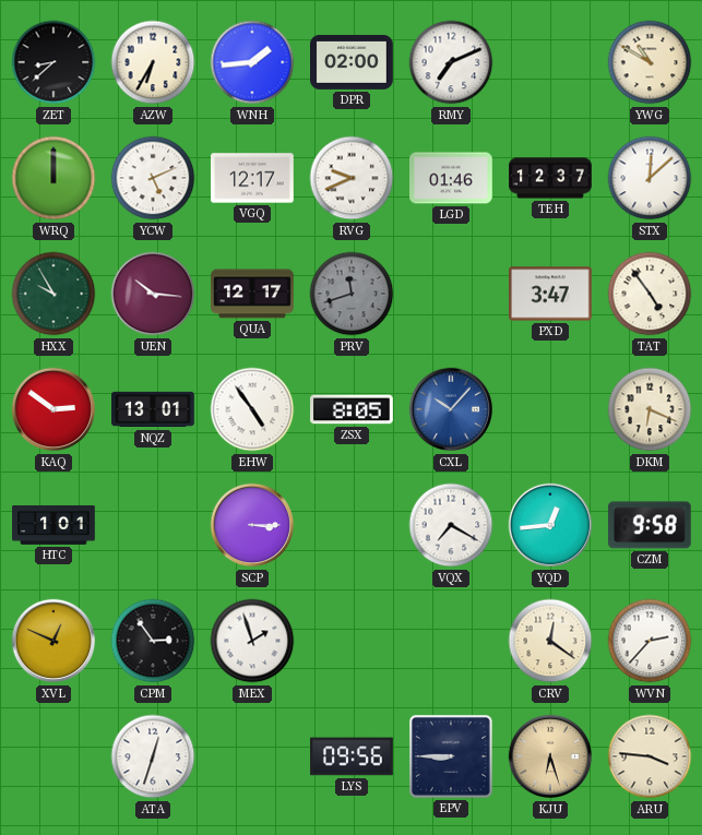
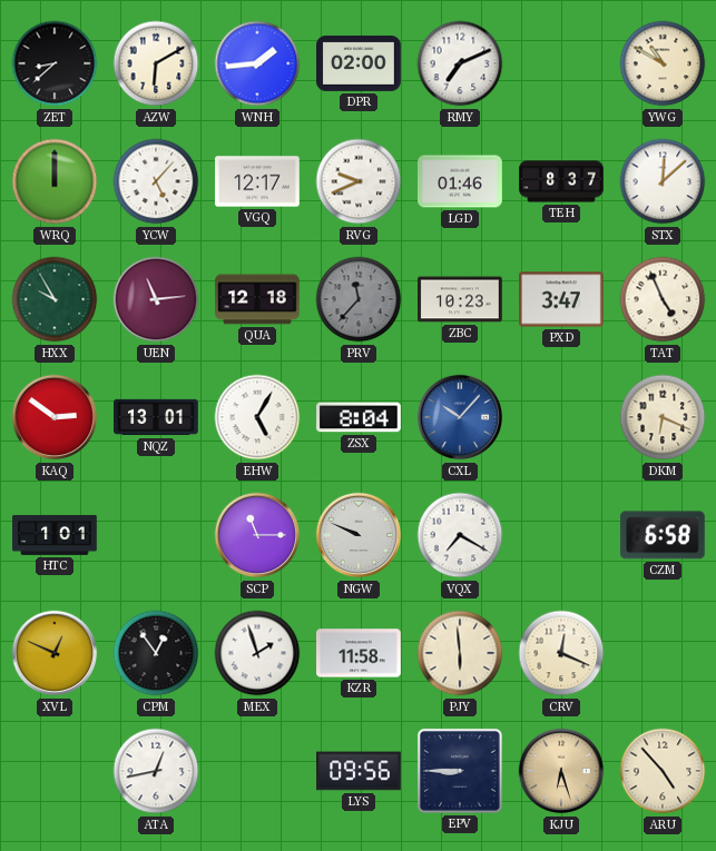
AZW: 6:35 -> 6:10 (156, 63)
YCW: 5:11 -> 5:07 (156, 181)
TEH: 12:37 -> 8:37 (561, 181)
UEN: 10:16 -> 11:14 (156, 299)
QUA: 12:17 -> 12:18 (258, 299)
PRV: 11:42 -> 11:37 (359, 299)
ZBC: none -> 10:23 (461, 299)
TAT: 4:54 -> 4:56 (663, 299)
EHW: 4:54 -> 5:05 (257, 417)
ZSX: 8:05 -> 8:04 (360, 417)
SCP: 3:15 -> 11:15 (257, 535)
NGW: none -> 9:49 (359, 535)
YQD: 12:44 -> none (550, 525)
CZM: 9:58 -> 6:58 (663, 535)
CPM: 2:54 -> 12:54 (156, 653)
KZR: none -> 11:58 (359, 653)
PJY: none -> 5:59 (460, 653)
CRV: 12:21 -> 12:19 (561, 653)
WVN: 2:37 -> none (650, 641)
ATA: 12:33 -> 12:43 (156, 771)
ARU: 3:46 -> 4:53 (663, 771)
